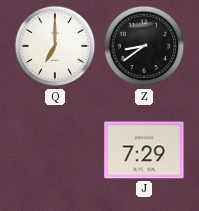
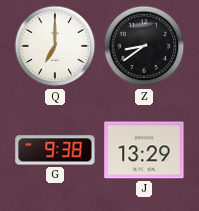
G: none -> 9:38 (55, 150)
J: 7:29 -> 13:29 (144, 150)
